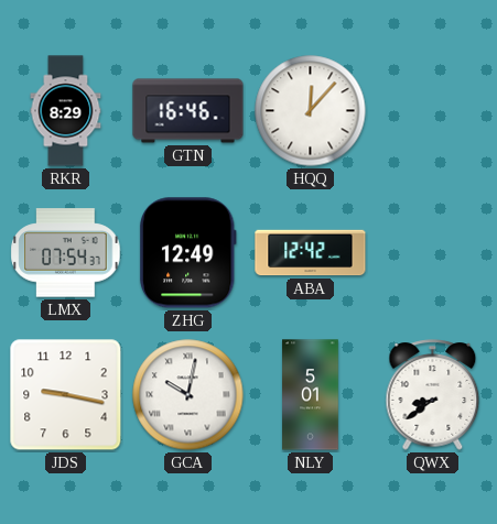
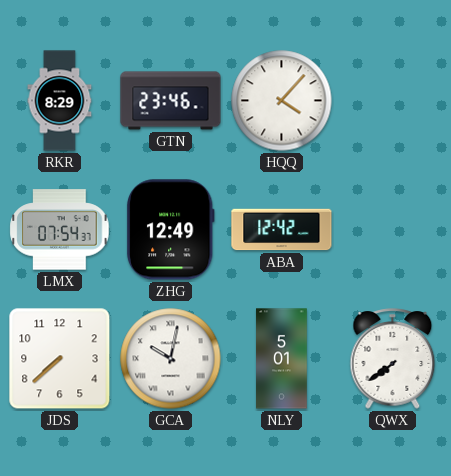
GTN: 16:46 -> 23:46 (171, 101)
HQQ: 12:07 -> 4:07 (282, 101)
JDS: 9:17 -> 7:38 (60, 359)
QWX: 8:39 -> 7:39 (393, 359)
